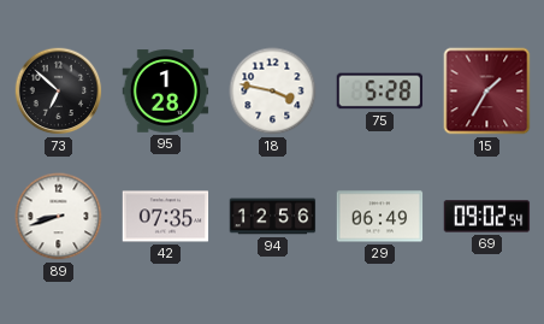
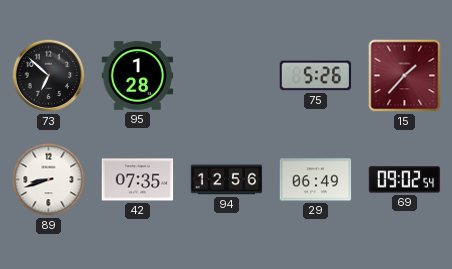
18: 3:47 -> none (273, 92)
75: 5:28 -> 5:26 (316, 76)
15: 1:35 -> 1:37 (405, 76)
